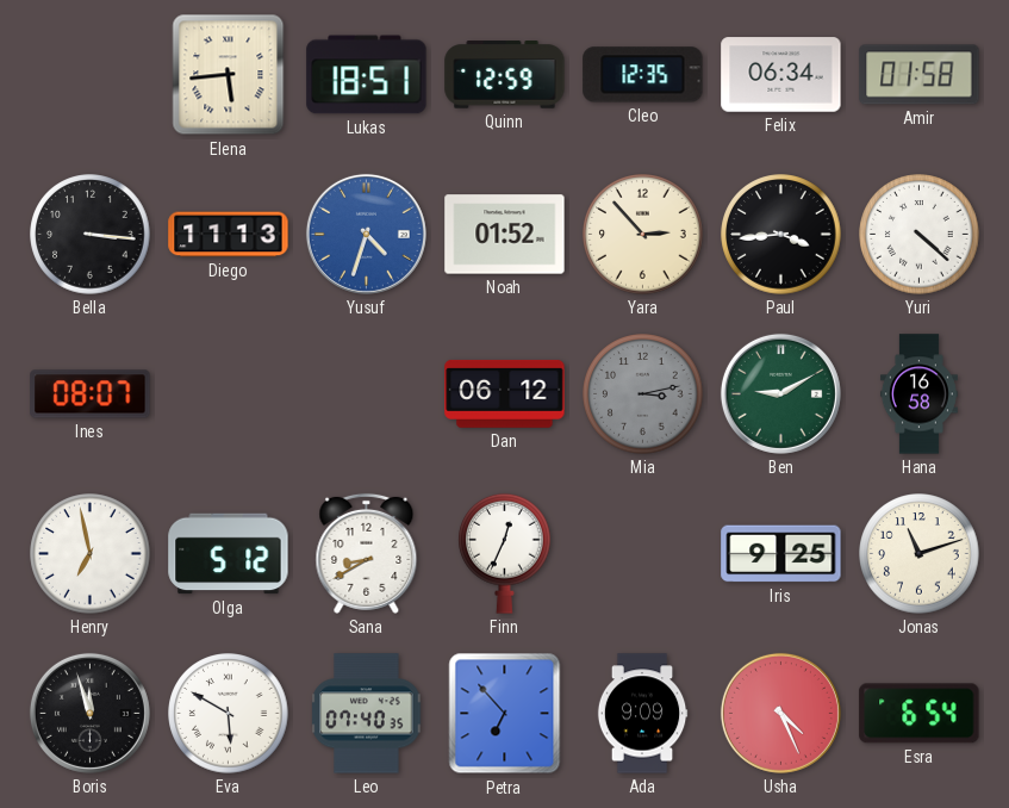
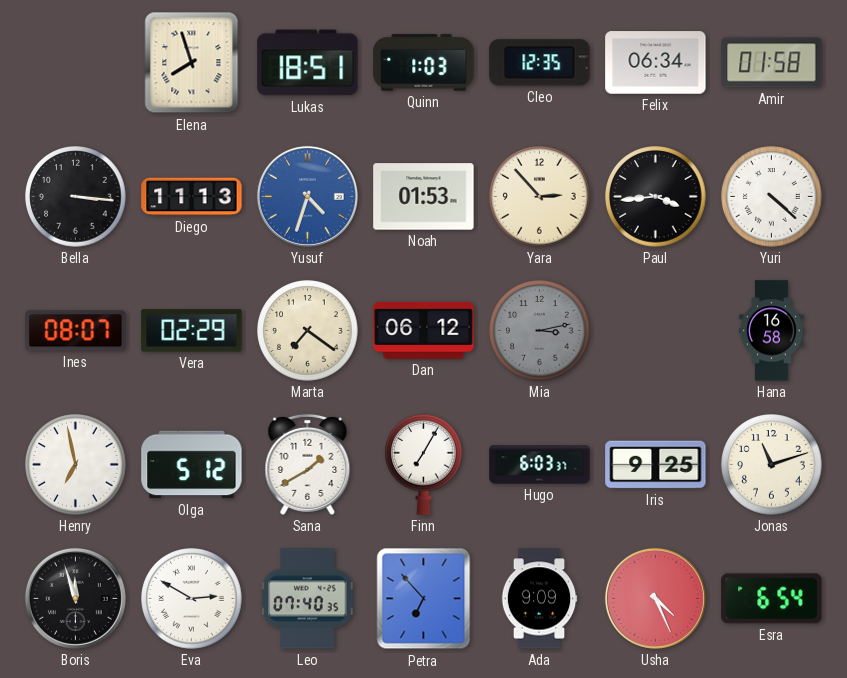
Elena: 5:44 -> 7:57 (192, 63)
Quinn: 12:59 -> 1:03 (424, 63)
Noah: 01:52 -> 01:53 (424, 197)
Vera: none -> 02:29 (192, 331)
Marta: none -> 7:21 (308, 331)
Ben: 9:10 -> none (780, 393)
Sana: 8:40 -> 1:40 (308, 464)
Finn: 12:34 -> 7:05 (424, 464)
Hugo: none -> 6:03 (540, 465)
Eva: 5:50 -> 2:50 (192, 599)
